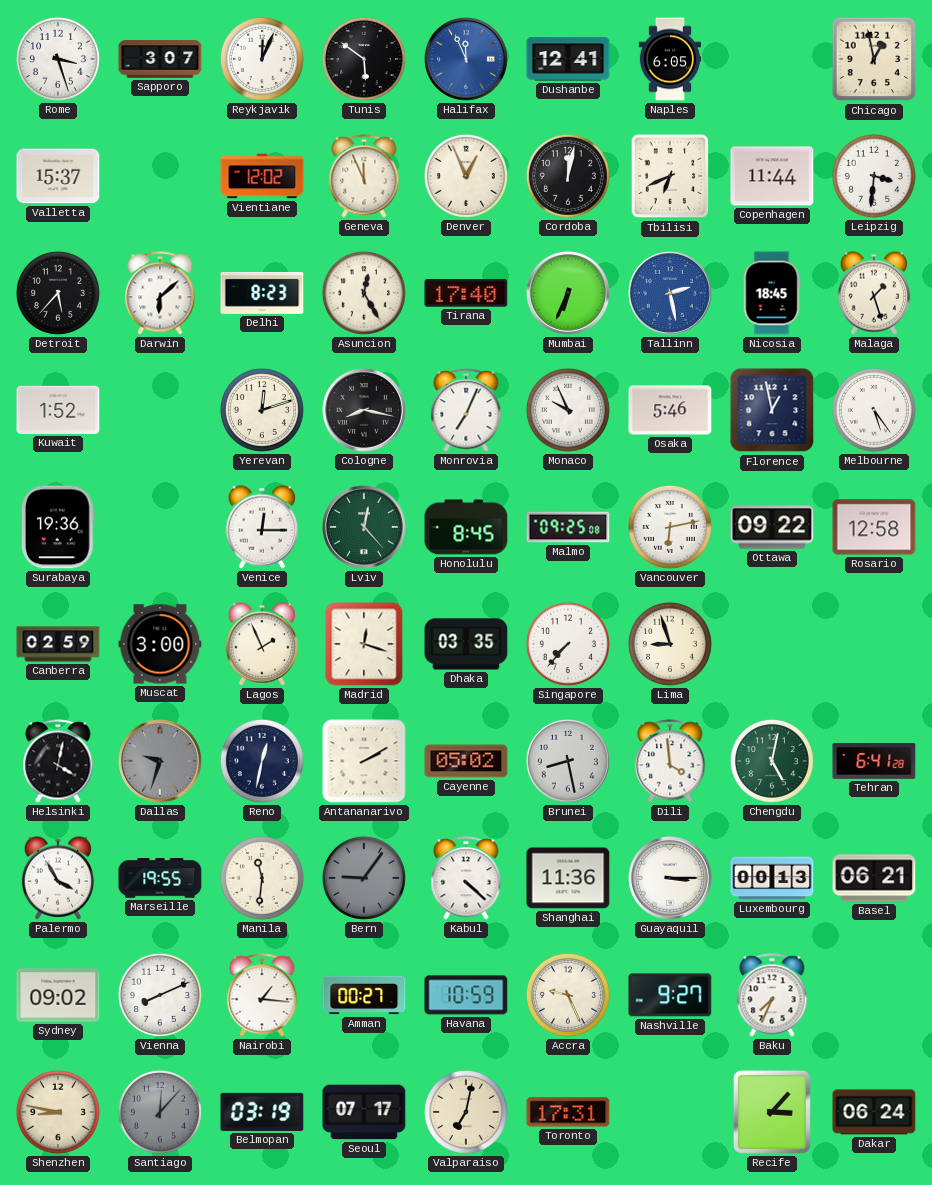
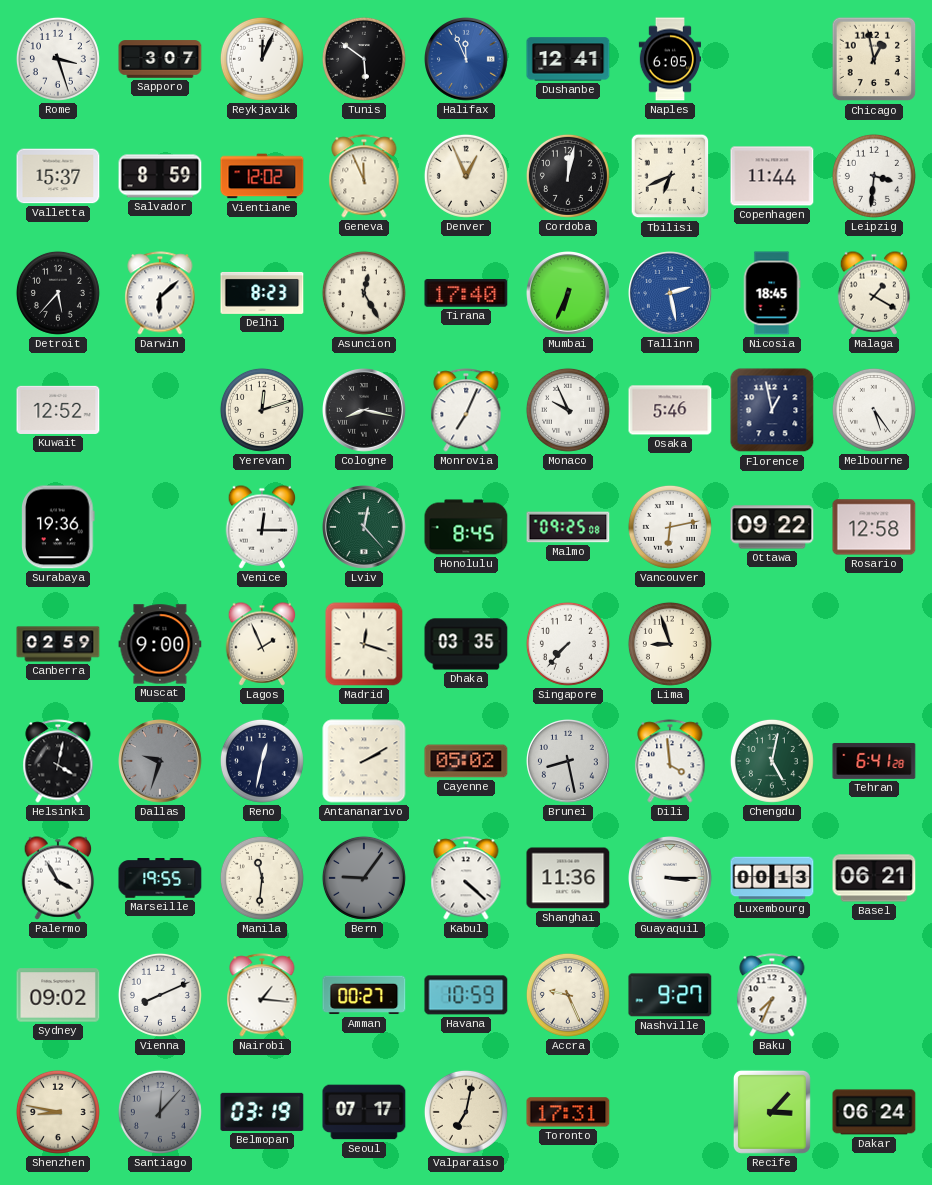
Salvador: none -> 8:59 (160, 176)
Malaga: 1:27 -> 1:20 (874, 293)
Kuwait: 1:52 -> 12:52 (58, 410)
Muscat: 3:00 -> 9:00 (160, 644)
